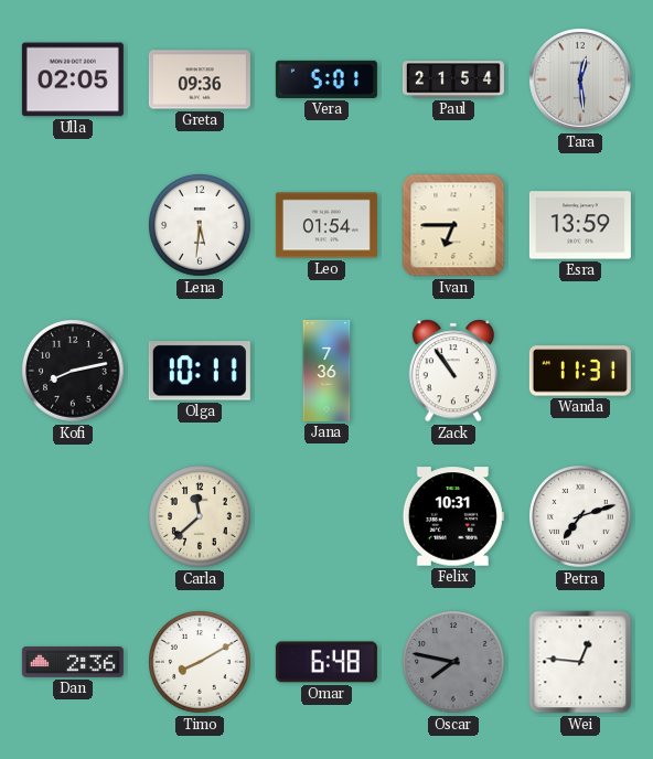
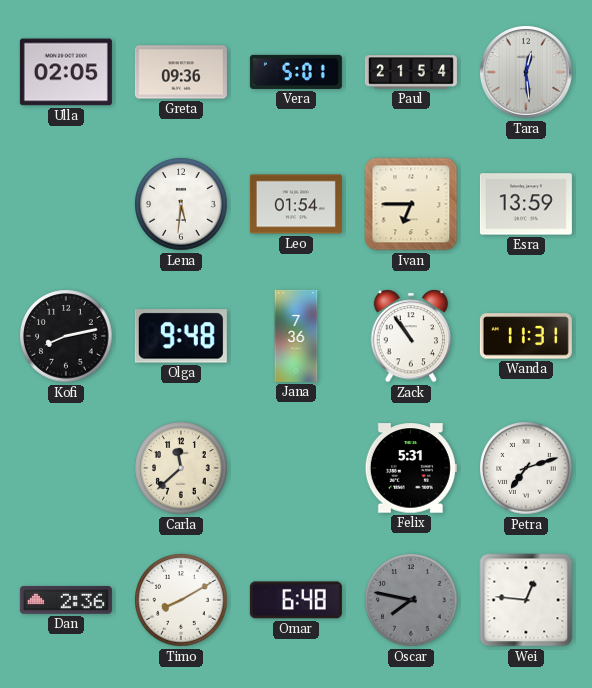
Olga: 10:11 -> 9:48 (181, 336)
Felix: 10:31 -> 5:31 (411, 468)
